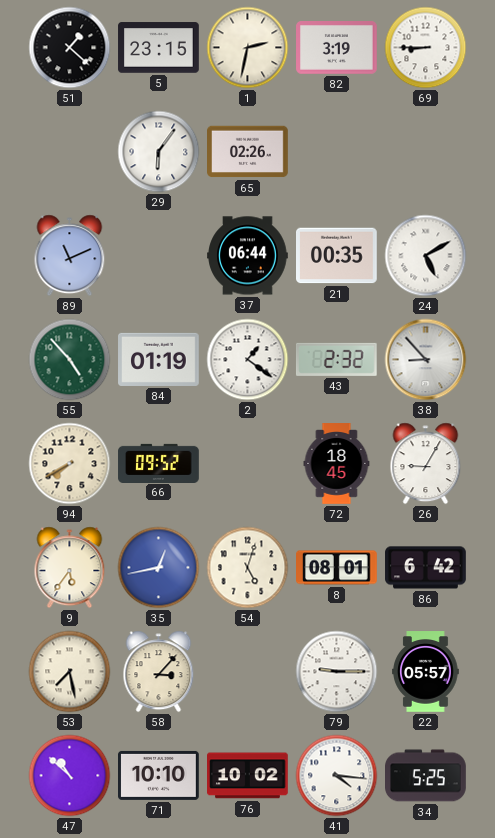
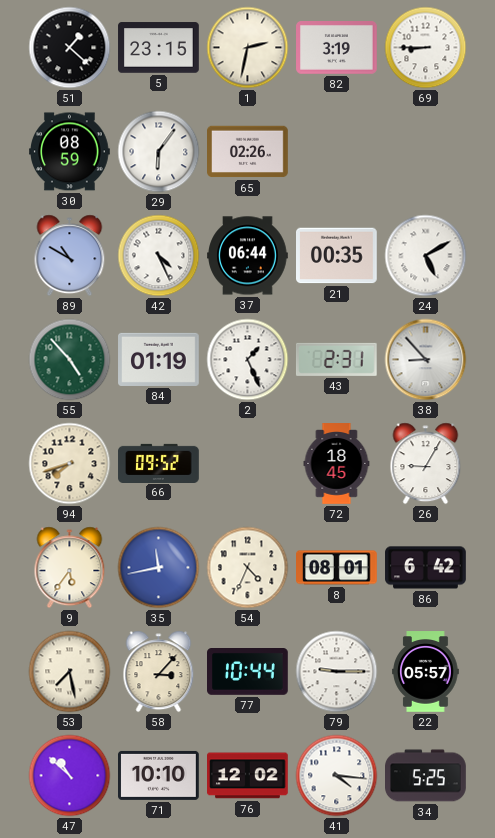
30: none -> 08:59 (70, 152)
89: 11:11 -> 10:50 (70, 256)
42: none -> 4:26 (159, 256)
2: 1:21 -> 1:26 (248, 360)
43: 2:32 -> 2:31 (336, 359)
94: 7:40 -> 7:42 (70, 464)
35: 12:43 -> 11:43 (159, 568)
54: 5:03 -> 4:34 (248, 568)
77: none -> 10:44 (248, 672)
76: 10:02 -> 12:02 (248, 776)
